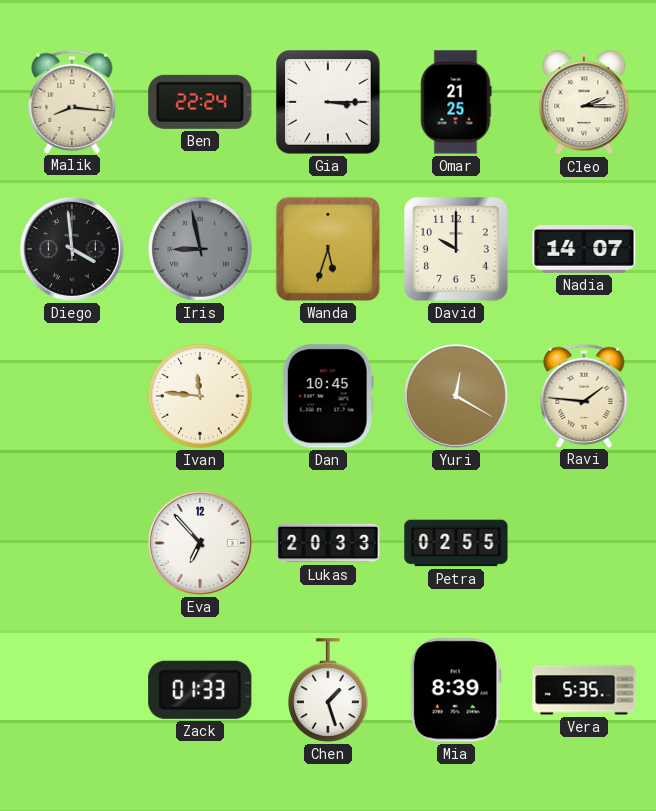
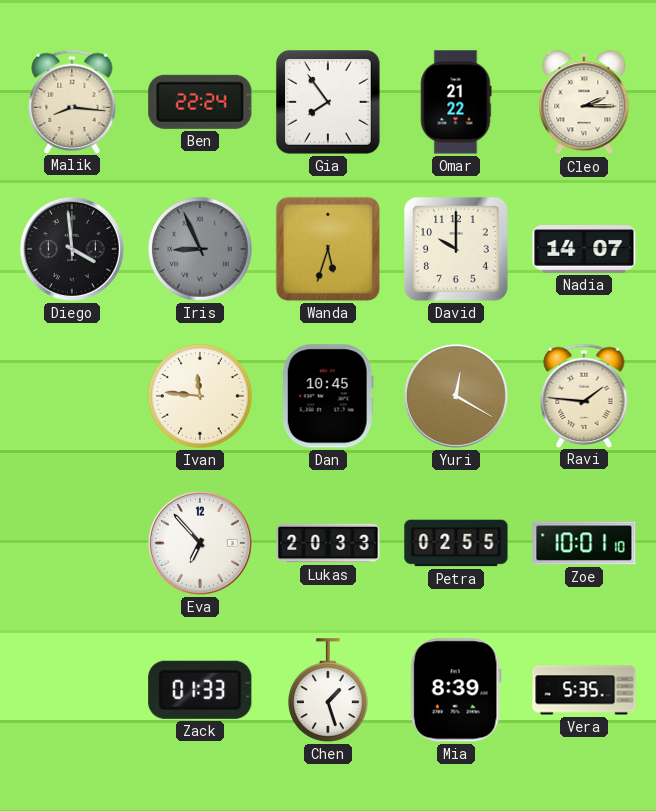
Gia: 3:15 -> 7:54 (328, 102)
Omar: 21:25 -> 21:22 (456, 102)
Iris: 8:58 -> 8:56 (200, 249)
Zoe: none -> 10:01 (584, 543)
